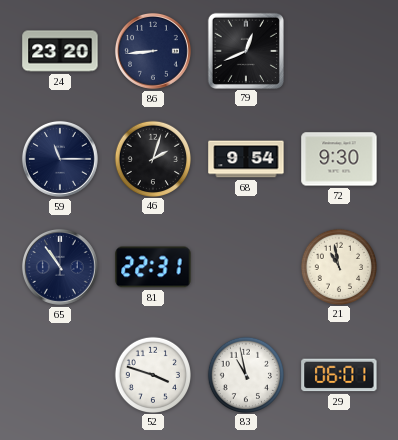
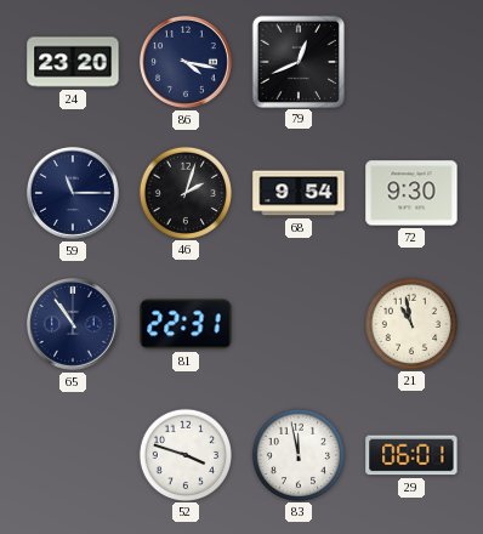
86: 8:44 -> 4:17 (186, 62)
83: 10:58 -> 11:58 (297, 454)
